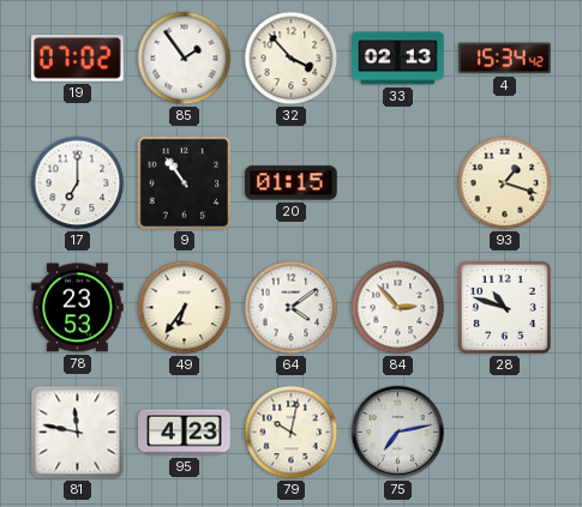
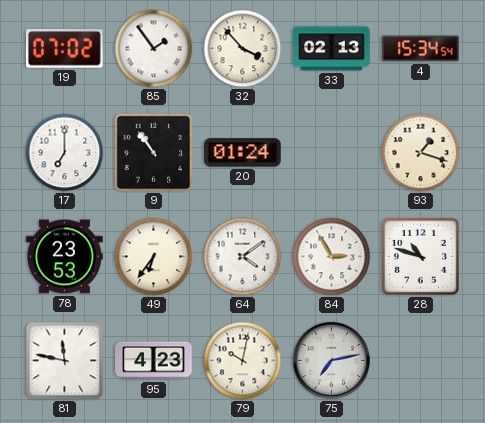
4: 15:34:42 -> 15:34:54 (421, 49)
20: 01:15 -> 01:24 (243, 153)
84: 2:53 -> 2:55 (332, 257)
